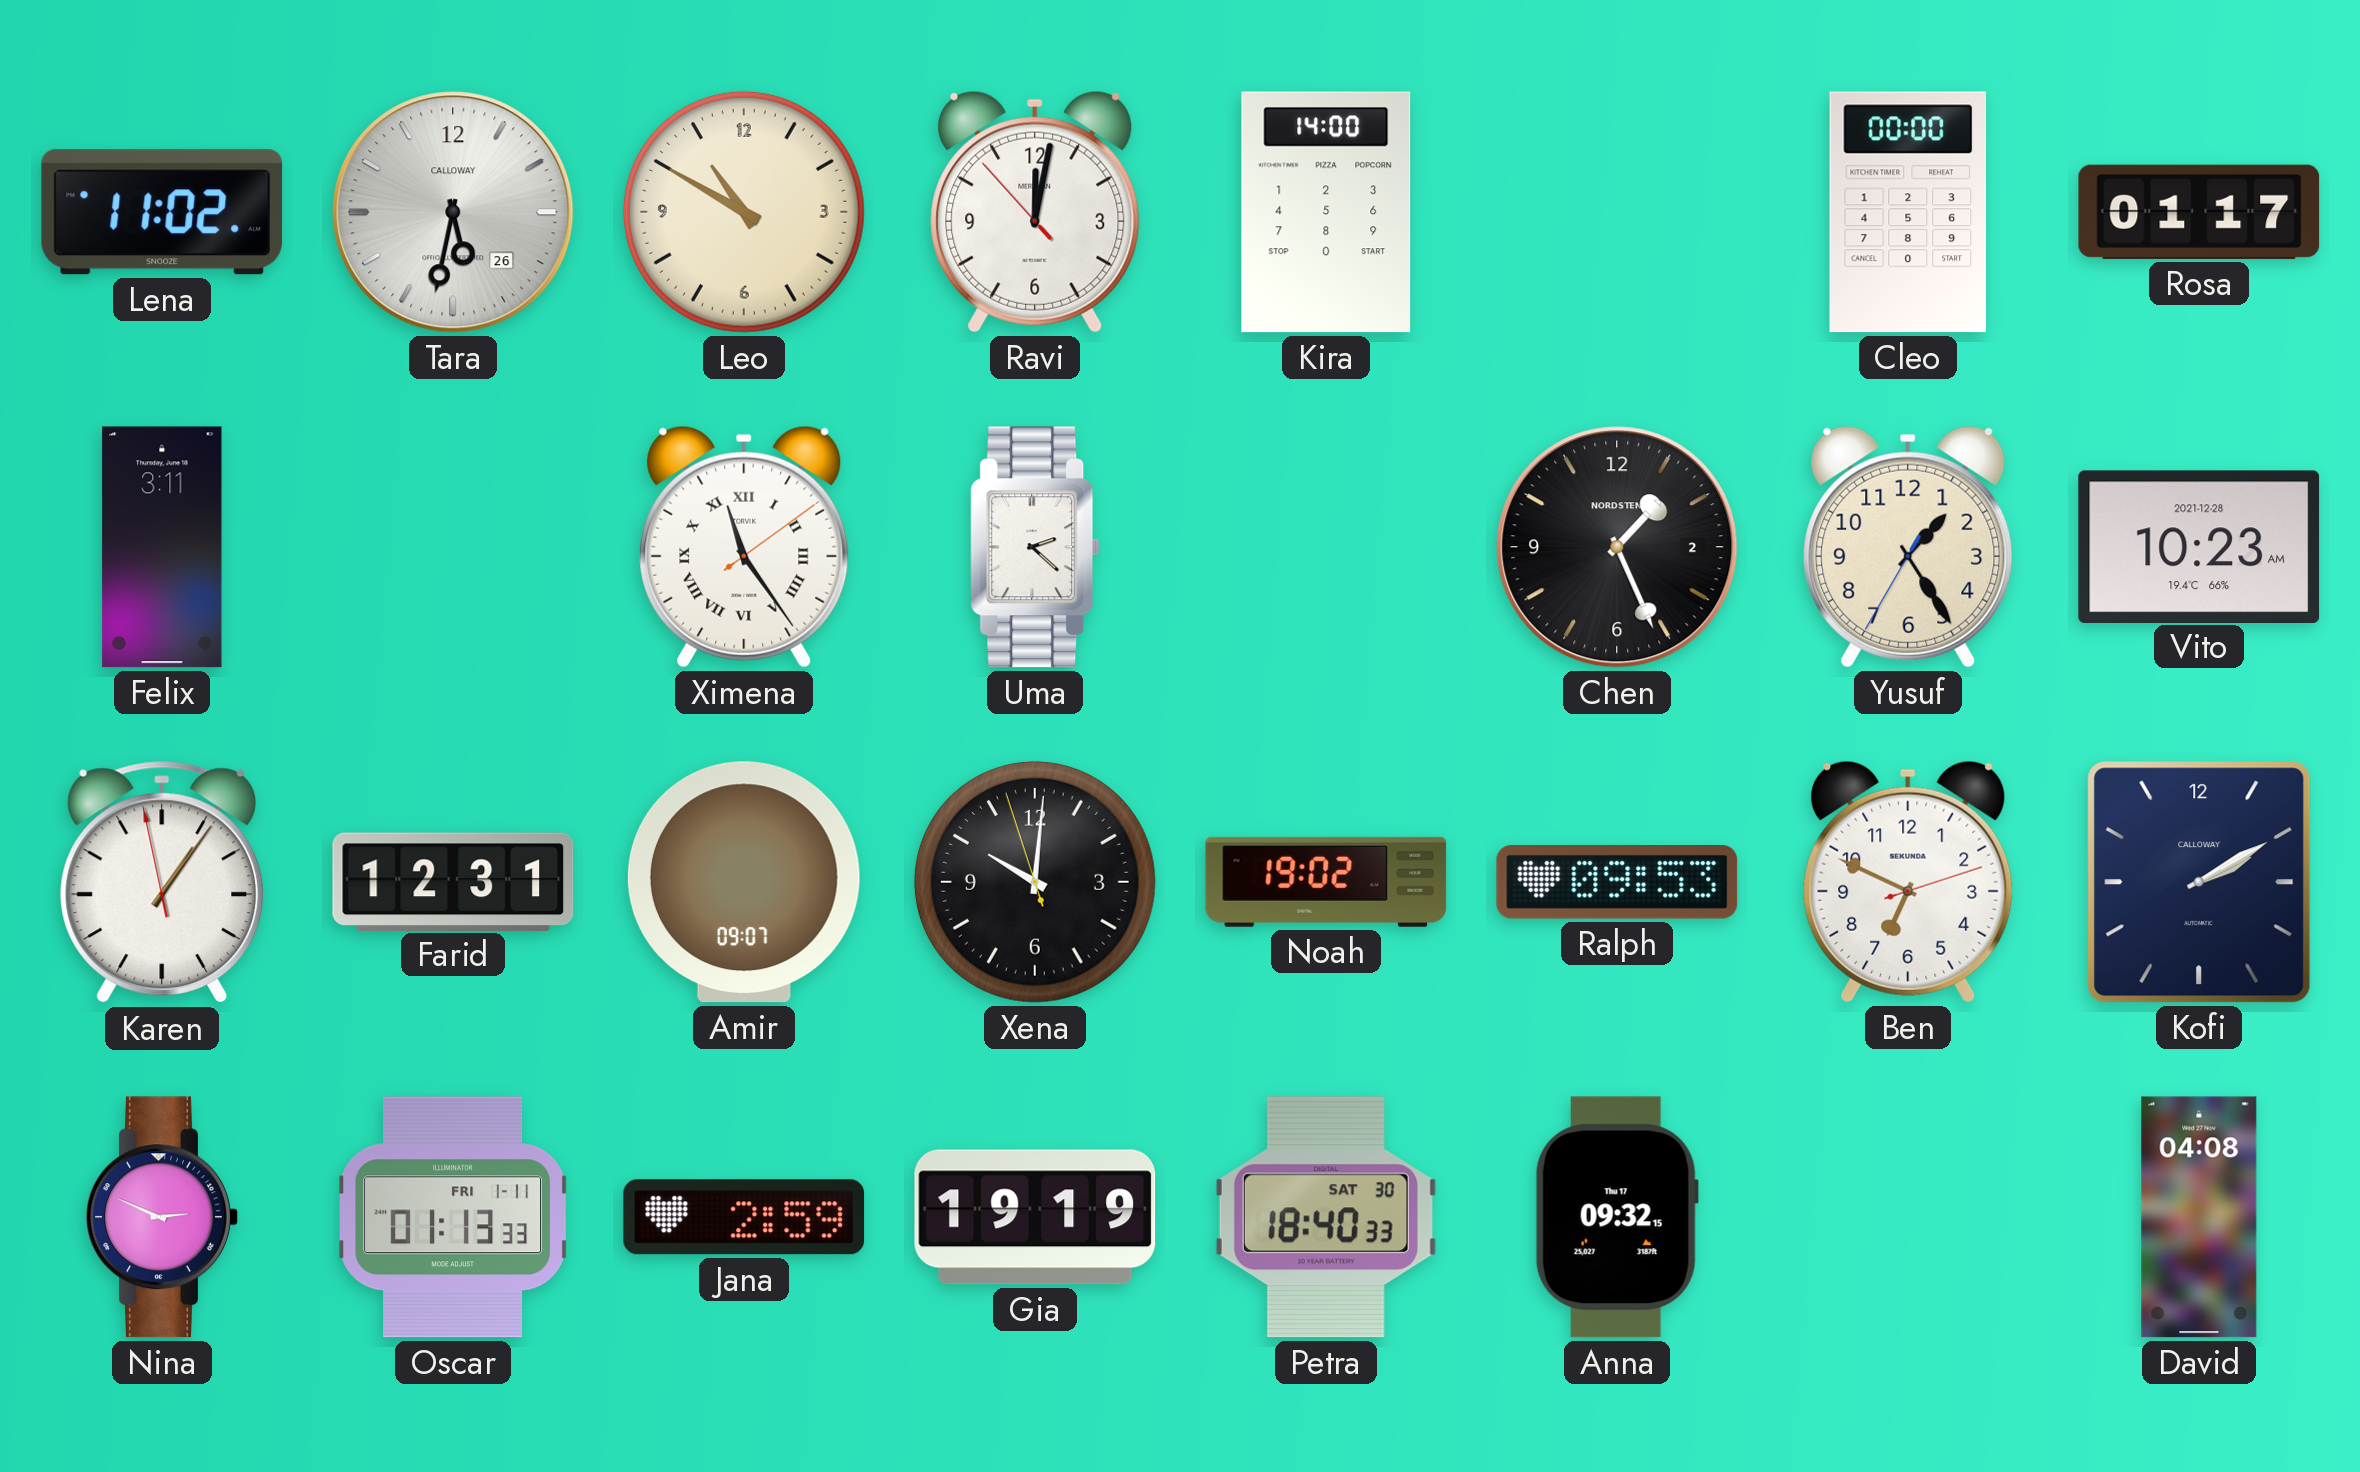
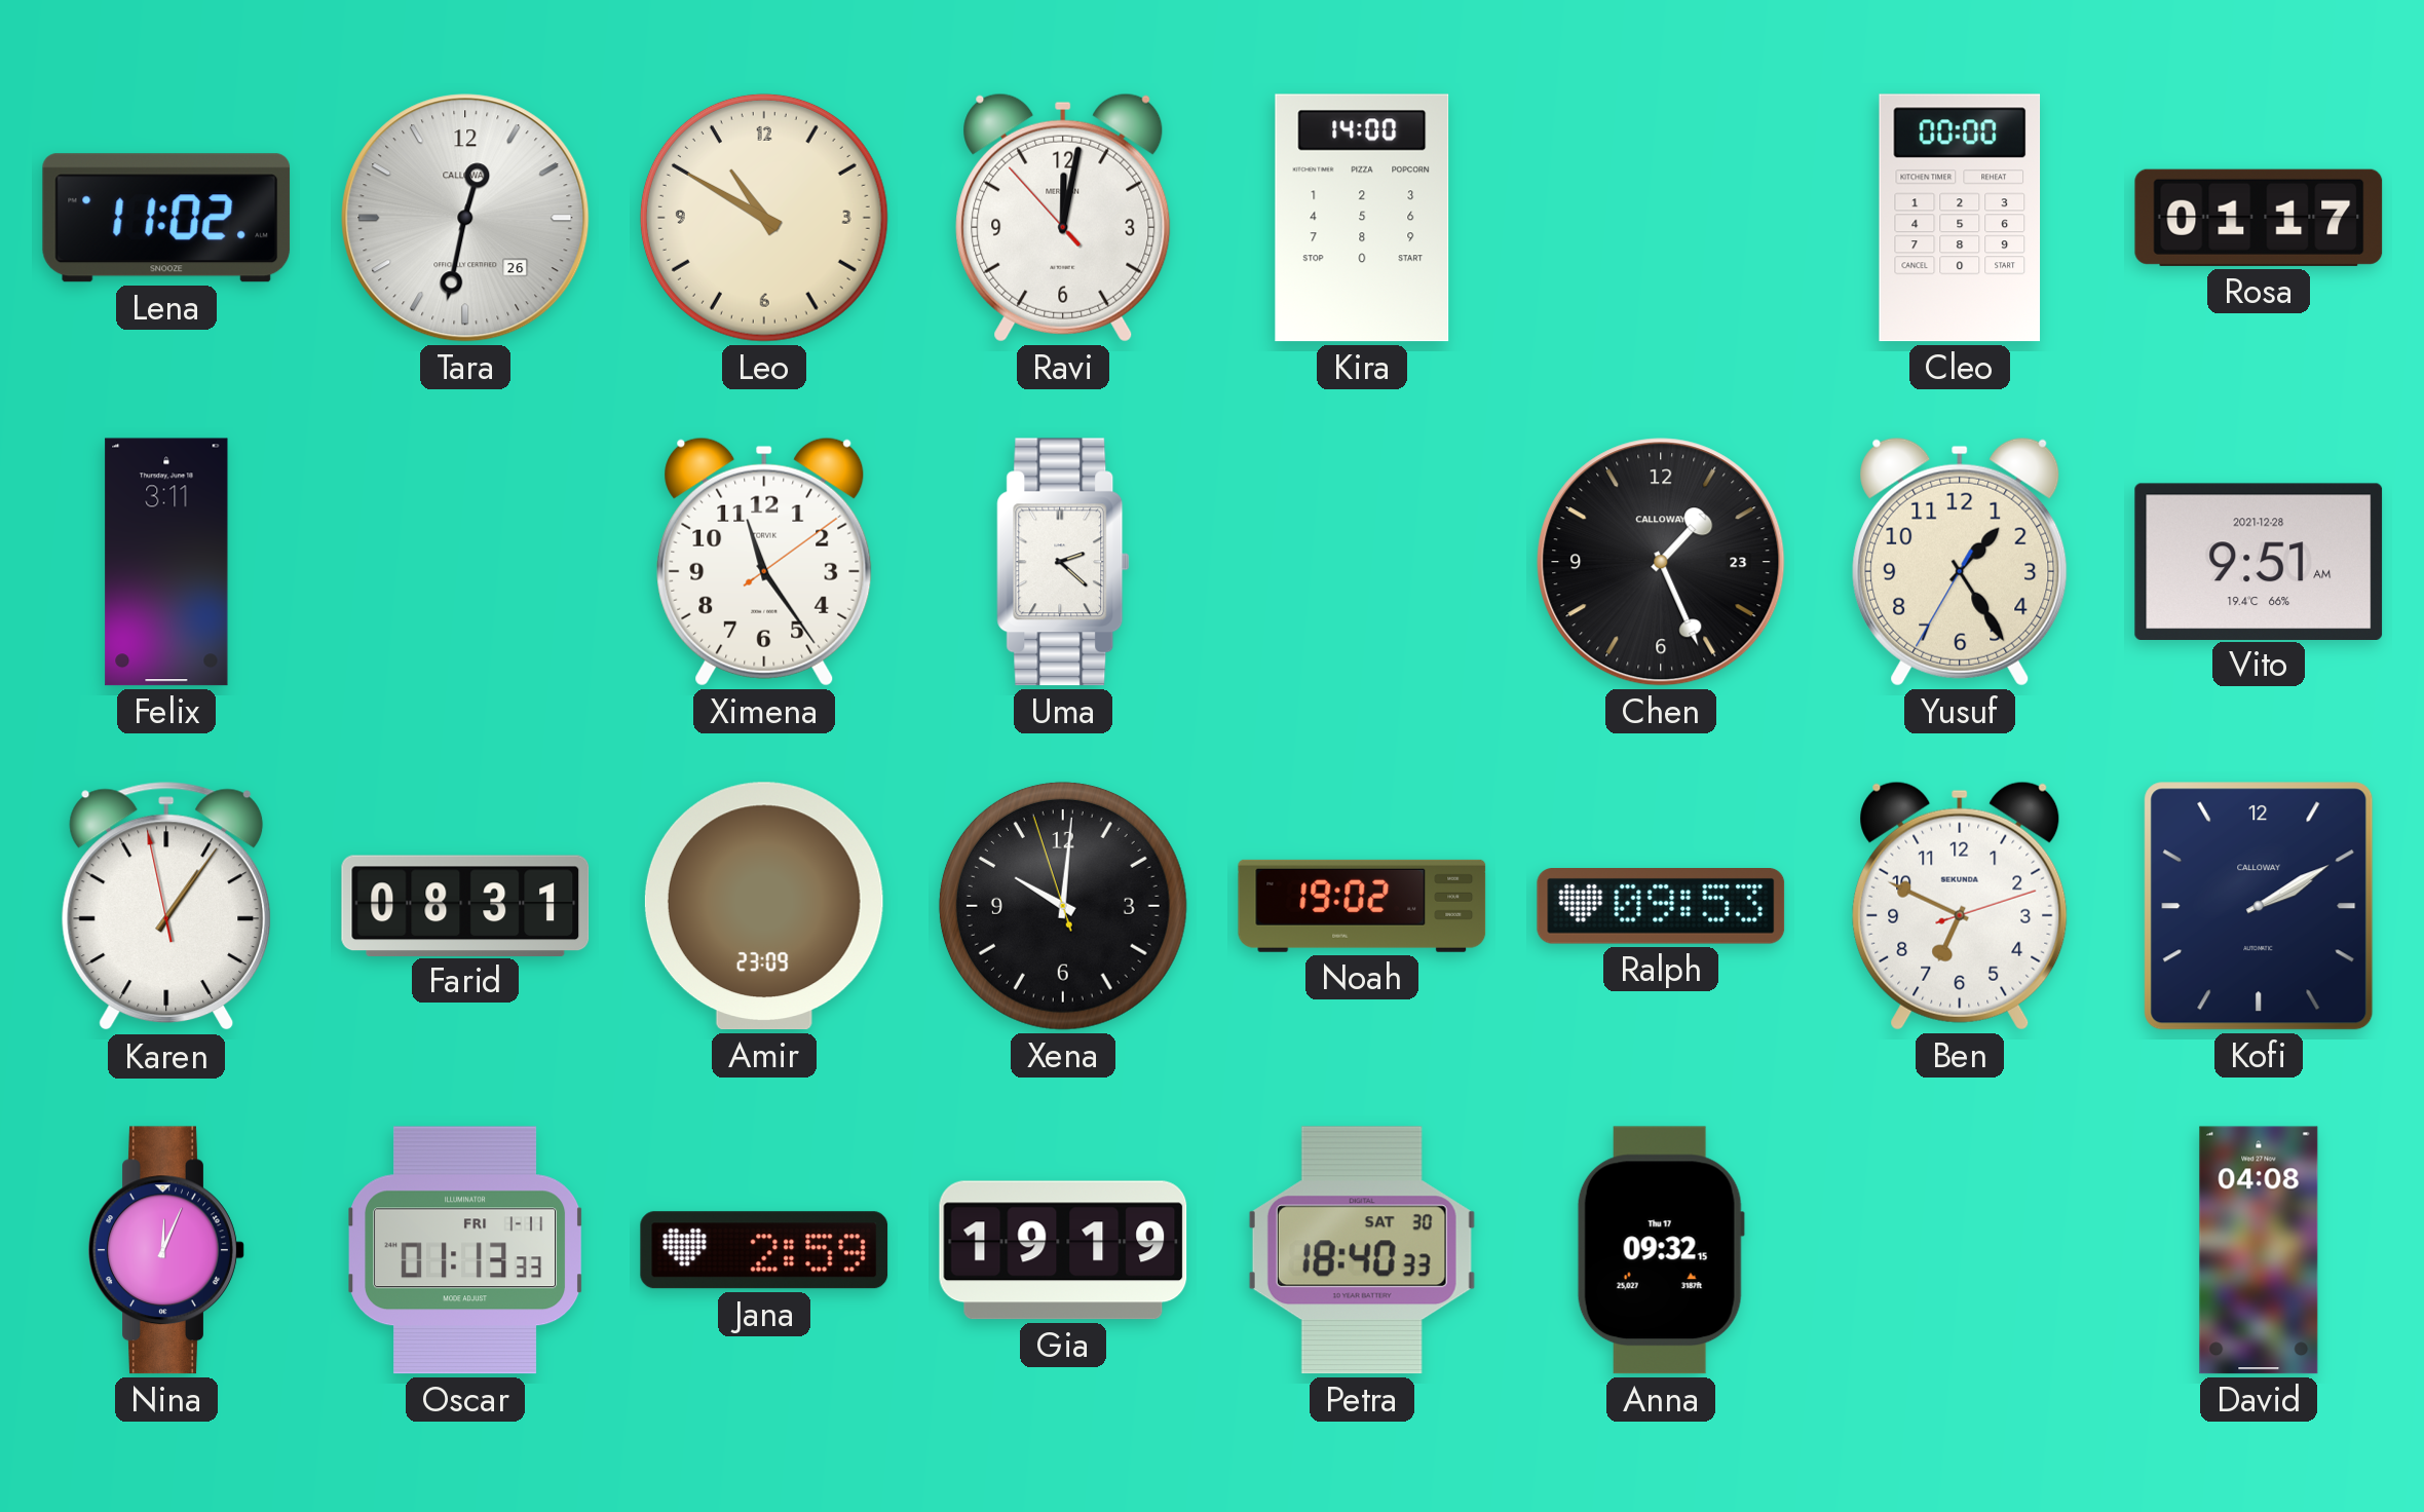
Tara: 5:32 -> 12:32 (465, 218)
Ximena numerals: Roman -> Arabic (764, 562)
Chen date: 2 -> 23 (1661, 562)
Chen brand: NORDSTEN -> CALLOWAY (1661, 562)
Vito: 10:23 -> 9:51 (2259, 561)
Farid: 12:31 -> 08:31 (465, 905)
Amir: 09:07 -> 23:09 (764, 906)
Nina: 2:49 -> 12:04 (166, 1250)
